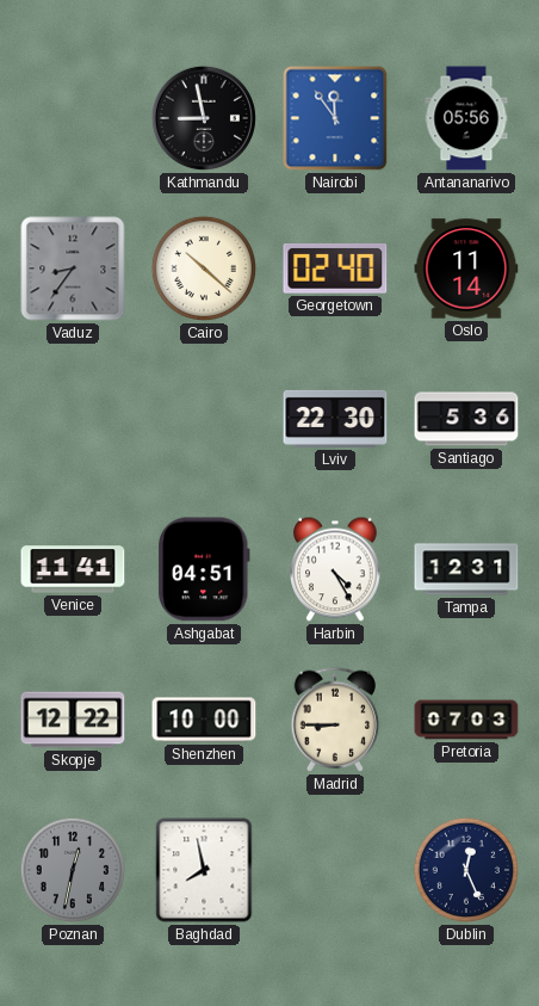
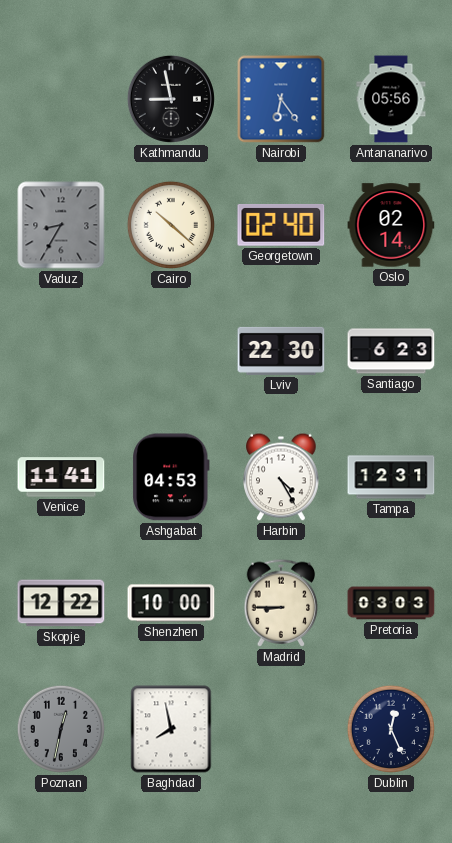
Nairobi: 11:54 -> 6:24 (281, 99)
Vaduz: 8:36 -> 8:35 (61, 225)
Oslo: 11:14 -> 02:14 (391, 225)
Santiago: 5:36 -> 6:23 (391, 351)
Ashgabat: 04:51 -> 04:53 (172, 477)
Pretoria: 07:03 -> 03:03 (391, 603)
